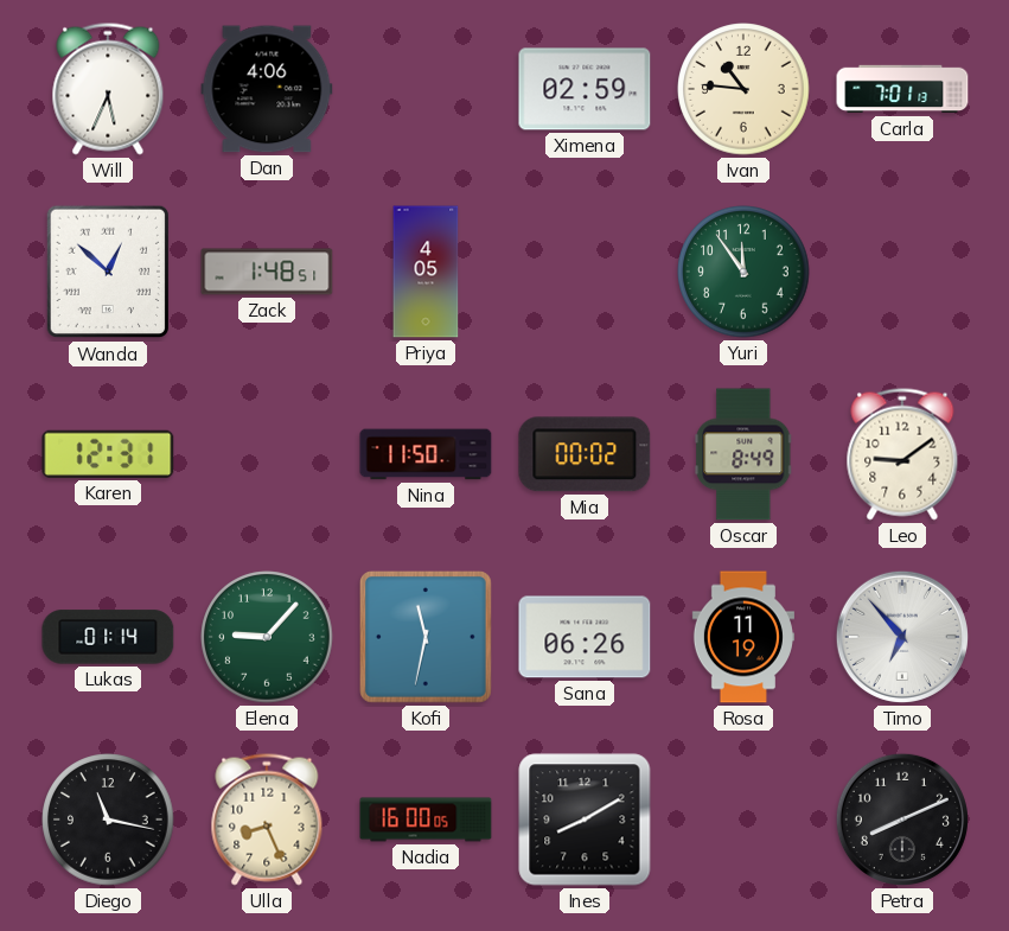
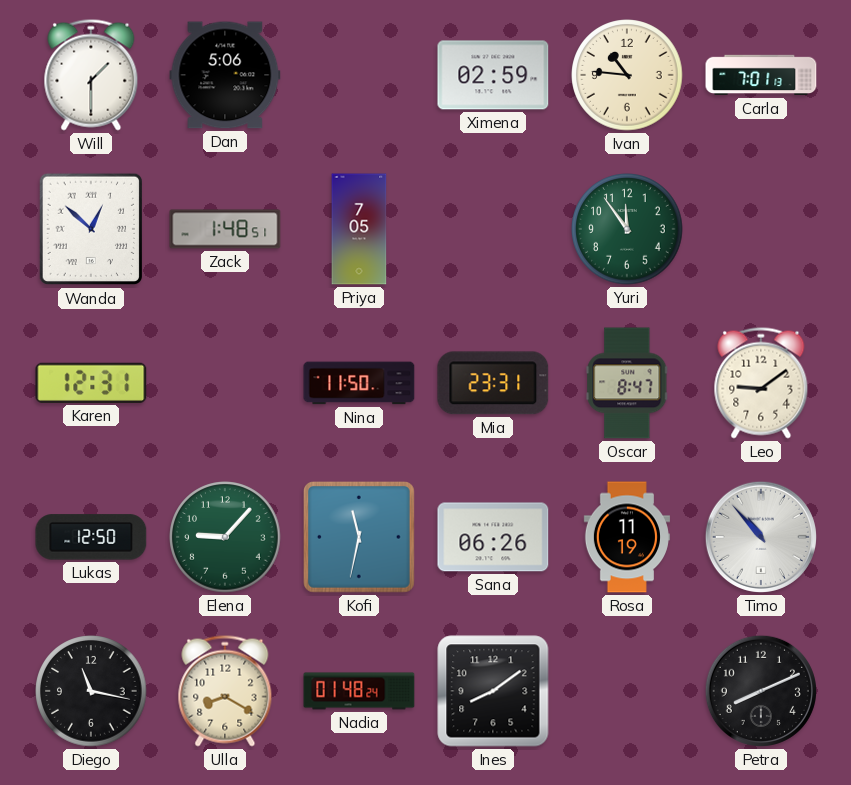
Will: 5:34 -> 1:30 (91, 75)
Dan: 4:06 -> 5:06 (225, 75)
Priya: 4:05 -> 7:05 (359, 229)
Mia: 00:02 -> 23:31 (493, 383)
Oscar: 8:49 -> 8:47 (627, 383)
Lukas: 01:14 -> 12:50 (91, 537)
Timo: 6:53 -> 10:53 (761, 537)
Ulla: 8:26 -> 8:20 (225, 691)
Nadia: 16:00 -> 01:48 (359, 691)
Ines: 8:10 -> 8:09 (493, 691)
